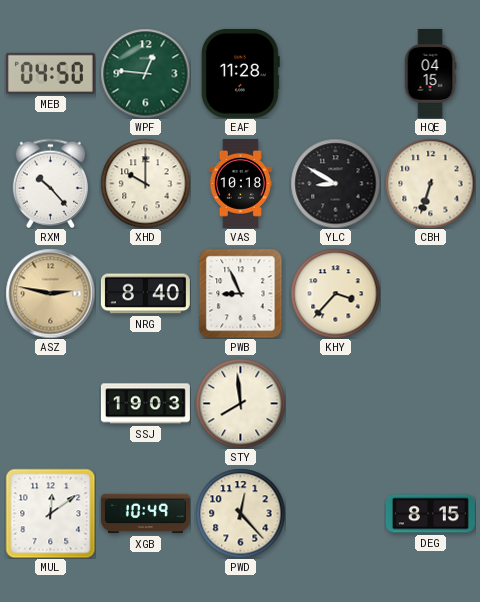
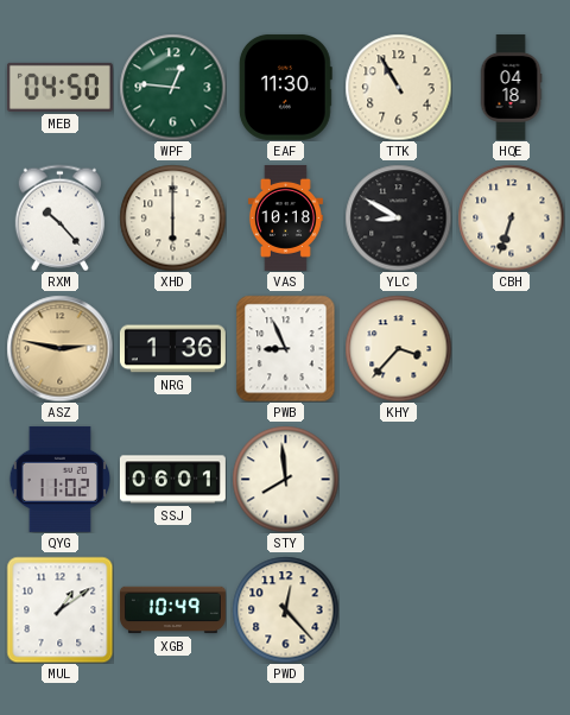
EAF: 11:28 -> 11:30 (285, 87)
TTK: none -> 10:55 (398, 87)
HQE: 04:15 -> 04:18 (511, 87)
XHD: 10:00 -> 6:00 (172, 217)
NRG: 8:40 -> 1:36 (172, 349)
QYG: none -> 11:02 (61, 479)
SSJ: 19:03 -> 06:01 (172, 480)
MUL: 12:09 -> 1:09 (59, 609)
DEG: 8:15 -> none (430, 514)
